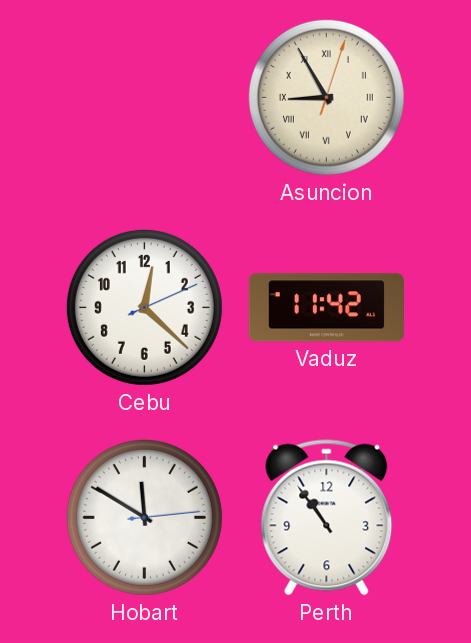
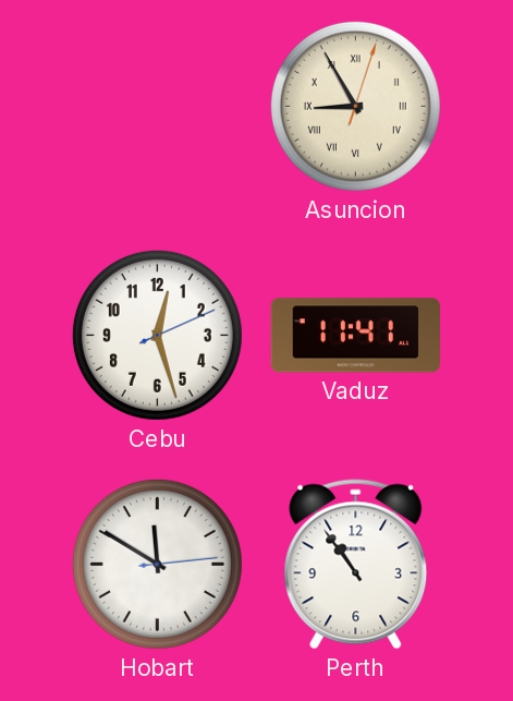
Cebu: 12:22 -> 12:27 (157, 335)
Vaduz: 11:42 -> 11:41 (355, 336)
